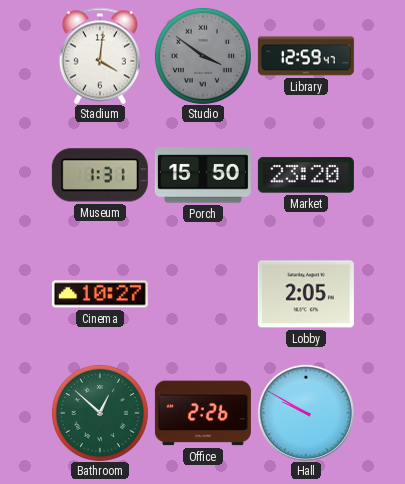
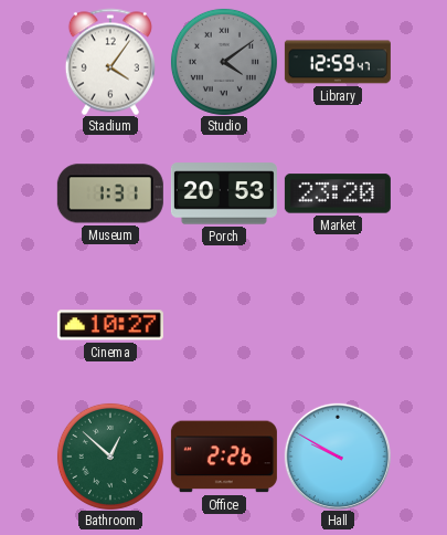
Stadium: 4:01 -> 4:06 (110, 62)
Studio: 3:51 -> 4:09 (224, 62)
Porch: 15:50 -> 20:53 (224, 193)
Lobby: 2:05 -> none (306, 294)
